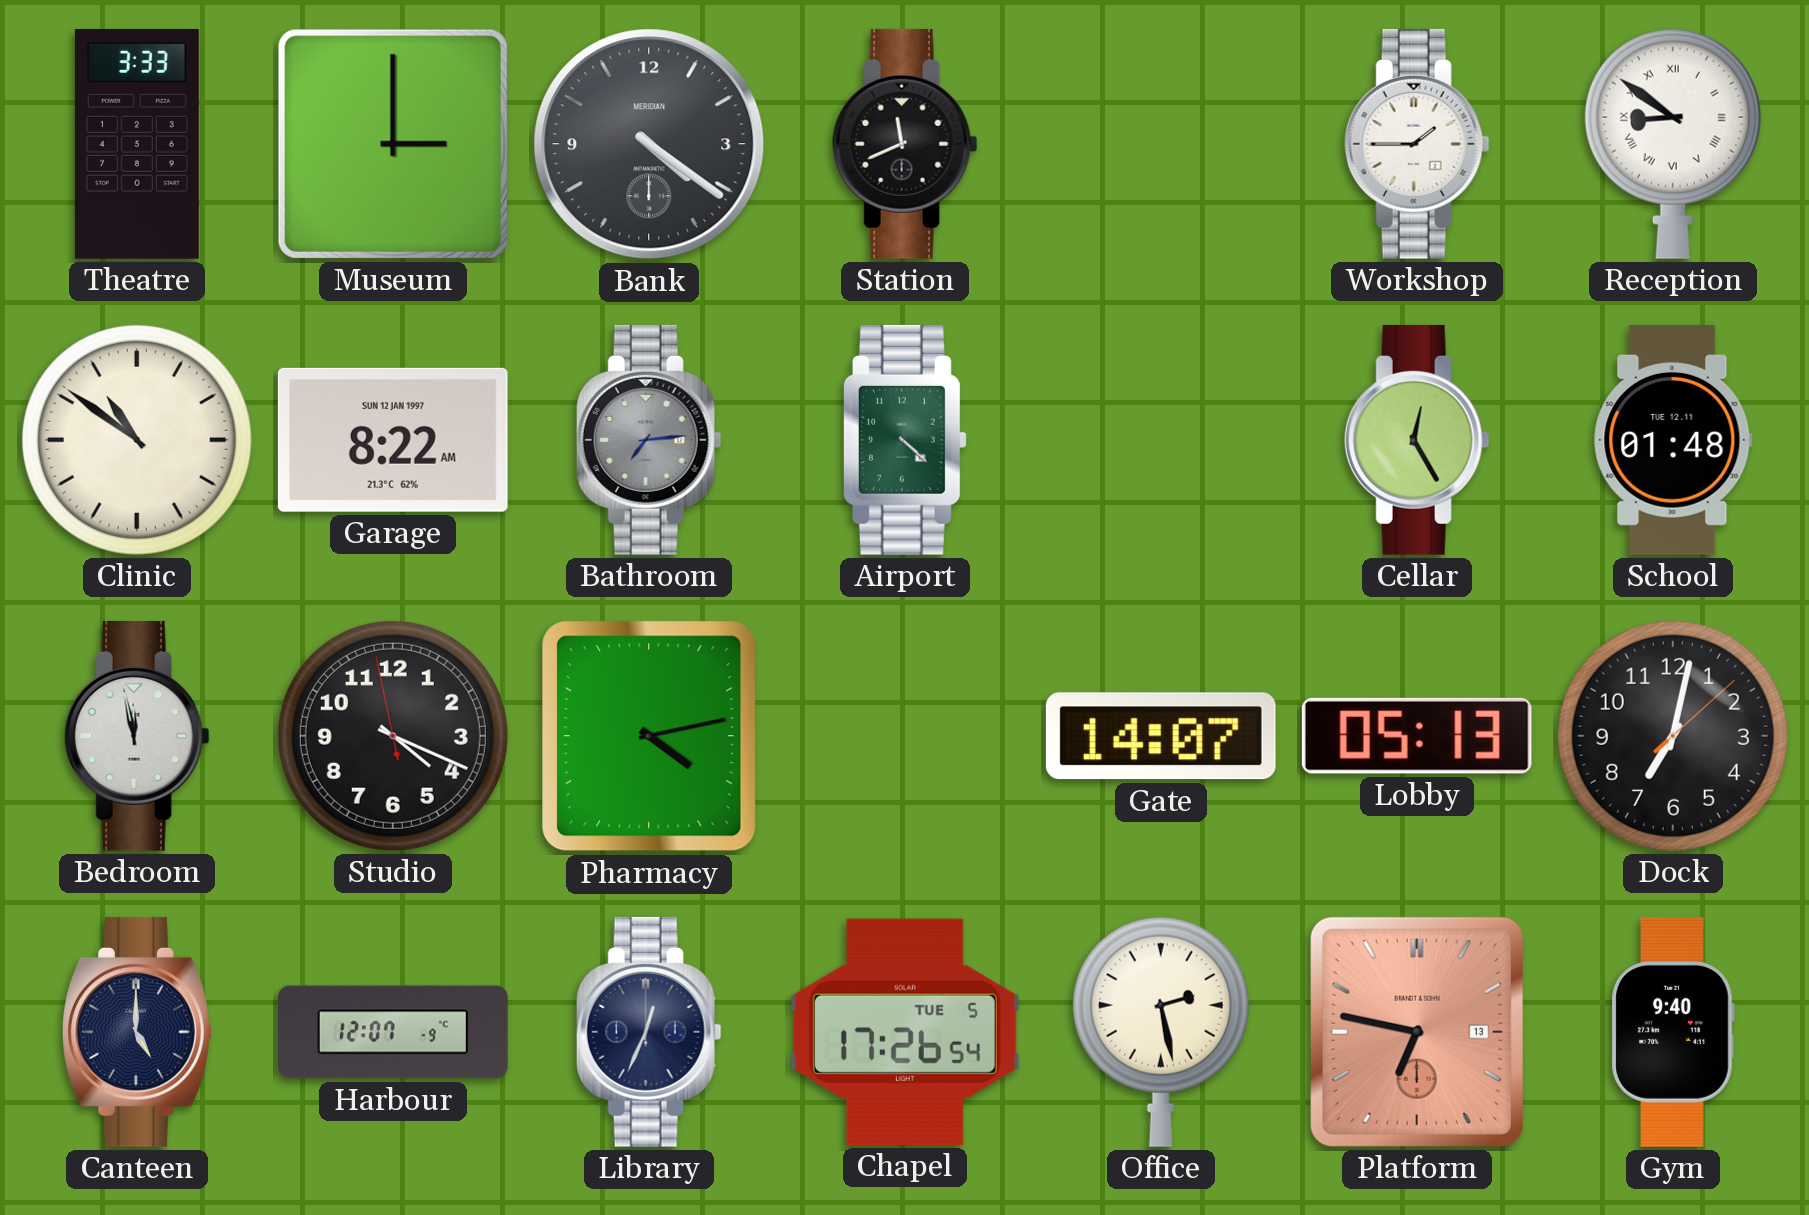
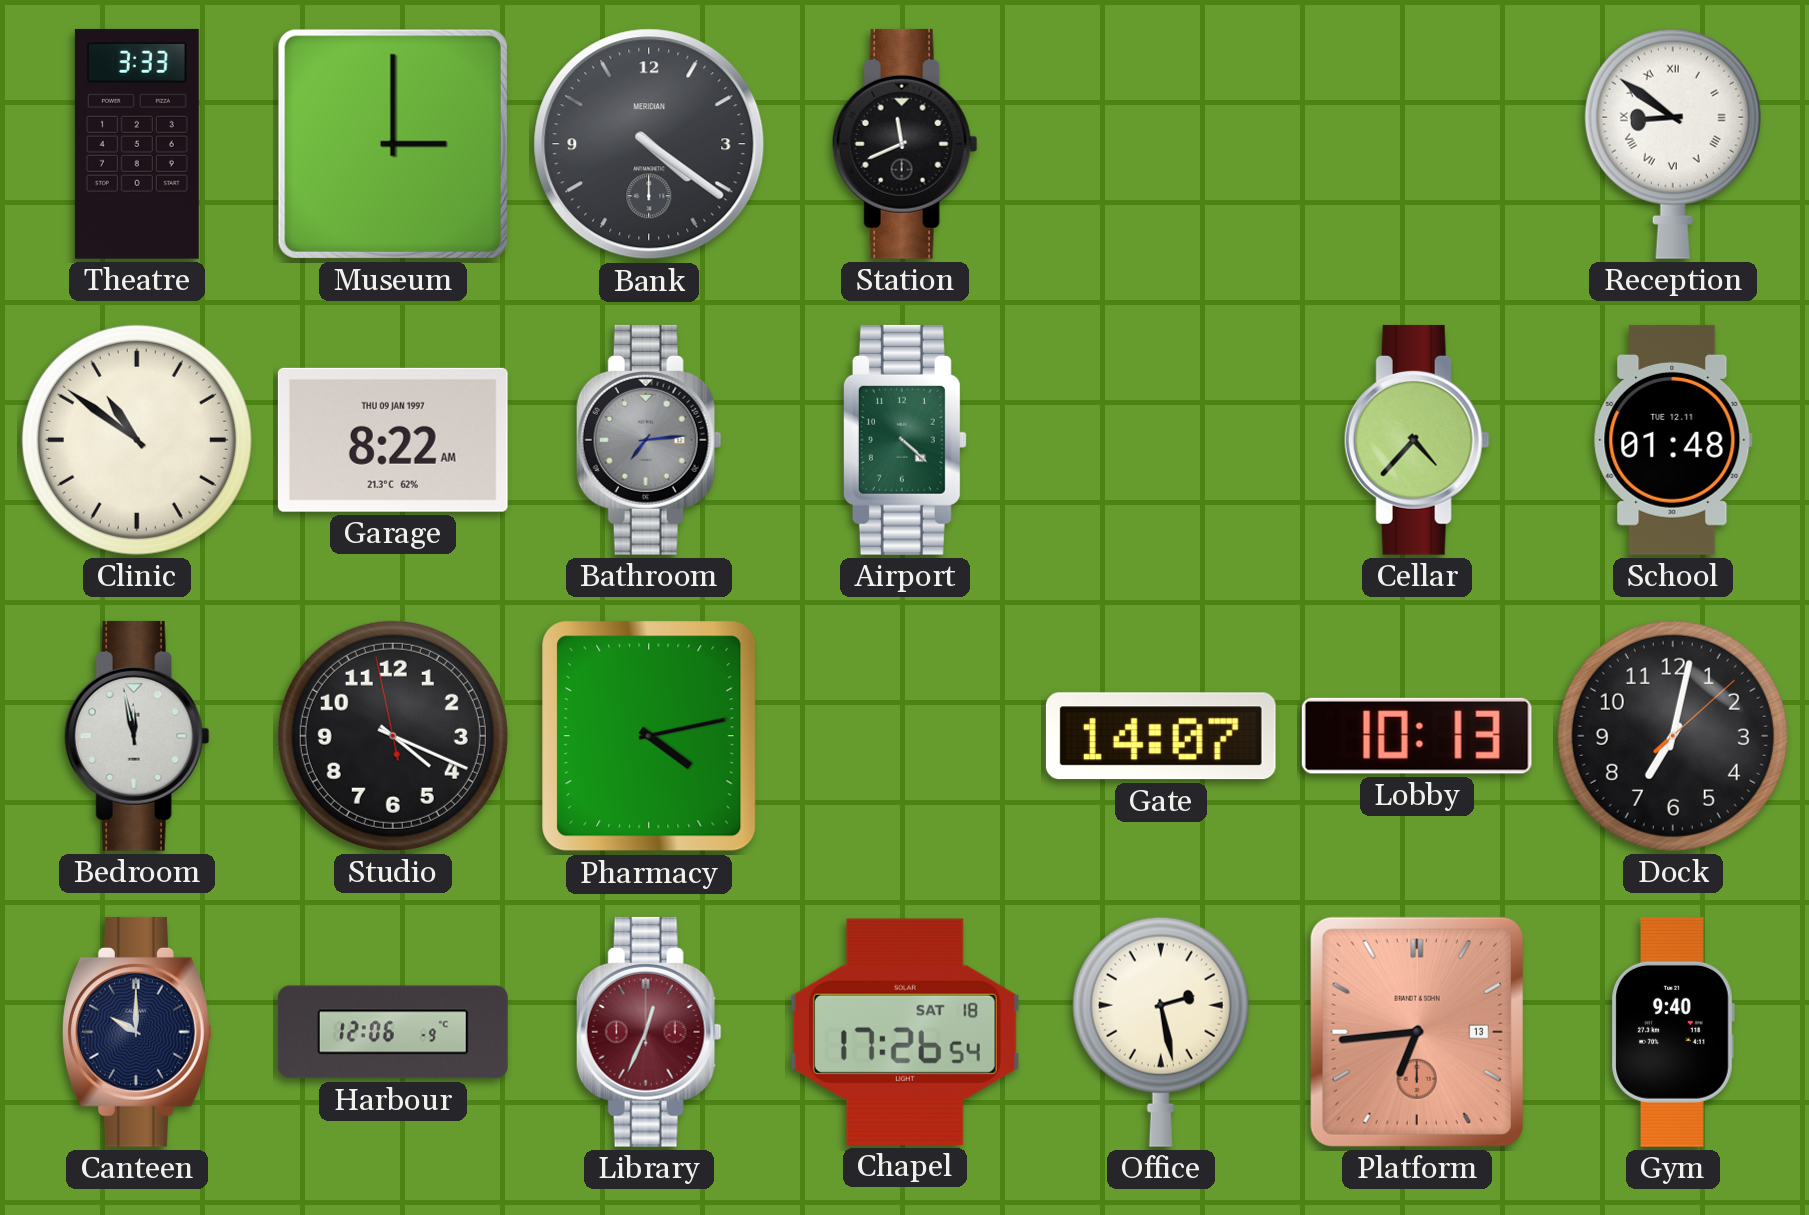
Workshop: 1:45 -> none (1417, 144)
Garage date: SUN 12 JAN 1997 -> THU 09 JAN 1997 (393, 440)
Cellar: 12:25 -> 4:37 (1417, 440)
Lobby: 05:13 -> 10:13 (1417, 736)
Canteen: 5:00 -> 10:00 (137, 1032)
Harbour: 12:07 -> 12:06 (393, 1032)
Library dial: navy -> burgundy (649, 1032)
Chapel date: TUE 5 -> SAT 18 (905, 1032)
Platform: 6:47 -> 6:44 (1417, 1032)
